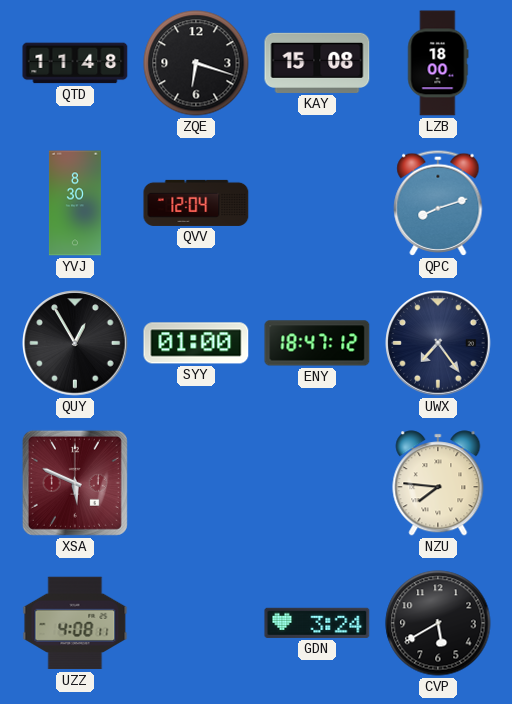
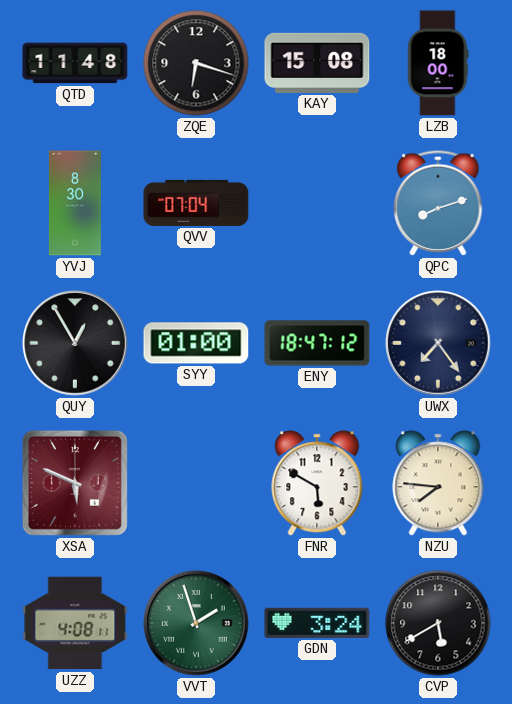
QVV: 12:04 -> 07:04 (196, 203)
FNR: none -> 5:50 (317, 483)
VVT: none -> 1:57 (196, 623)
